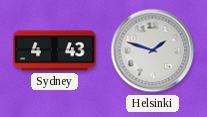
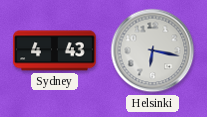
Helsinki: 1:48 -> 6:17 (153, 51)
